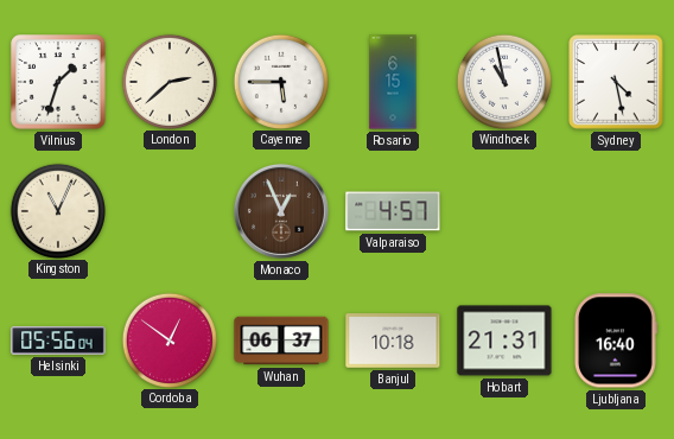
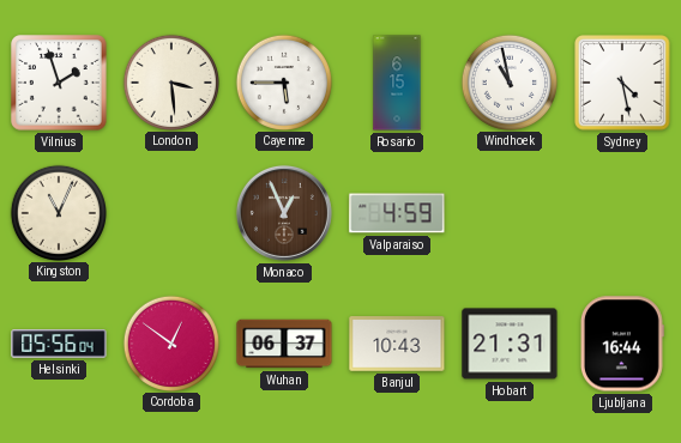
Vilnius: 1:33 -> 1:57 (59, 83)
London: 2:38 -> 3:29 (170, 81)
Valparaiso: 4:57 -> 4:59 (397, 213)
Banjul: 10:18 -> 10:43 (397, 344)
Ljubljana: 16:40 -> 16:44 (621, 344)
